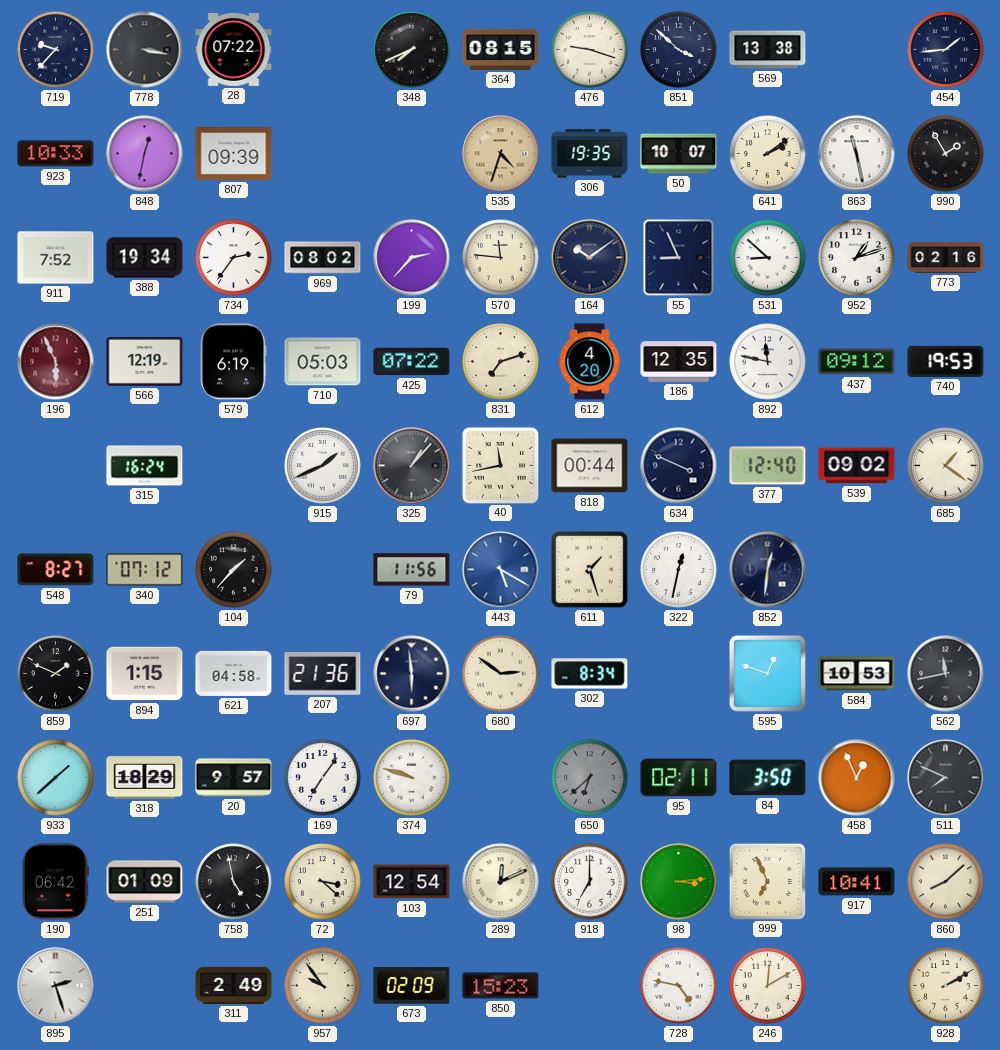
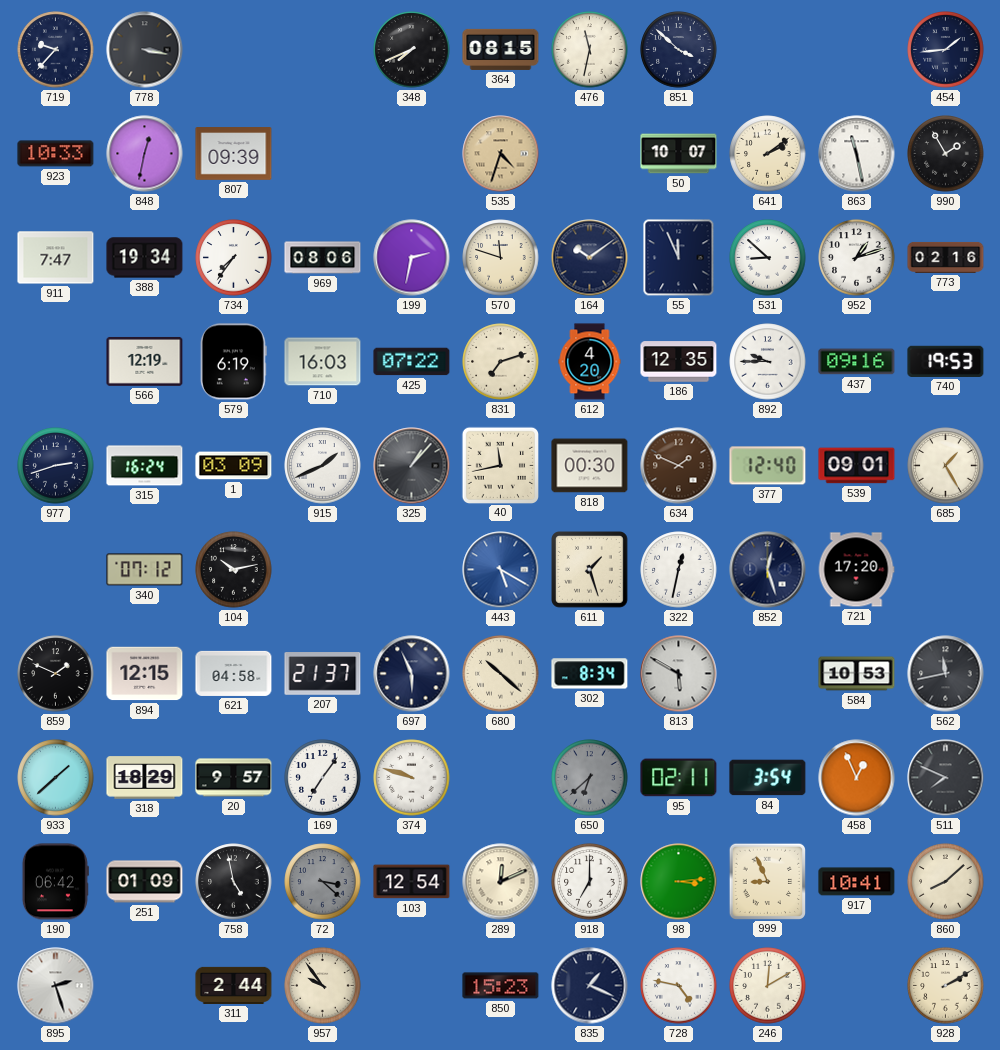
28: 07:22 -> none (234, 49)
476: 9:18 -> 11:32 (590, 50)
569: 13:38 -> none (768, 50)
306: 19:35 -> none (590, 154)
911: 7:52 -> 7:47 (56, 258)
734: 2:36 -> 7:36 (234, 258)
969: 08:02 -> 08:06 (323, 258)
199: 2:37 -> 2:32 (412, 258)
570: 11:46 -> 11:48 (501, 258)
55: 8:56 -> 11:56 (679, 258)
196: 5:56 -> none (56, 362)
710: 05:03 -> 16:03 (323, 362)
892: 11:47 -> 9:45 (768, 362)
437: 09:12 -> 09:16 (857, 362)
977: none -> 2:42 (56, 466)
1: none -> 03:09 (234, 466)
818: 00:44 -> 00:30 (590, 466)
634: 3:49 -> 1:49 (679, 466)
634 dial: navy -> brown (679, 466)
539: 09:02 -> 09:01 (857, 466)
685: 1:21 -> 1:25 (946, 466)
548: 8:27 -> none (56, 570)
104: 1:37 -> 10:13 (234, 570)
79: 11:56 -> none (412, 570)
852: 12:31 -> 12:27 (768, 570)
721: none -> 17:20 (856, 570)
894: 1:15 -> 12:15 (145, 674)
207: 21:36 -> 21:37 (323, 674)
697: 5:59 -> 5:56 (412, 674)
680: 2:51 -> 10:22 (501, 674)
813: none -> 5:50 (679, 674)
595: 12:48 -> none (767, 673)
84: 3:50 -> 3:54 (768, 778)
72 dial: cream -> grey (323, 882)
999: 6:56 -> 8:56 (767, 881)
311: 2:49 -> 2:44 (234, 985)
673: 02:09 -> none (412, 986)
835: none -> 1:19 (590, 986)
